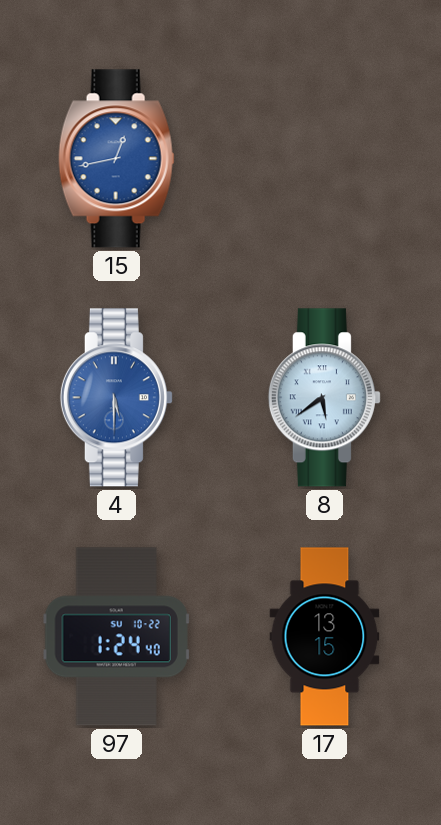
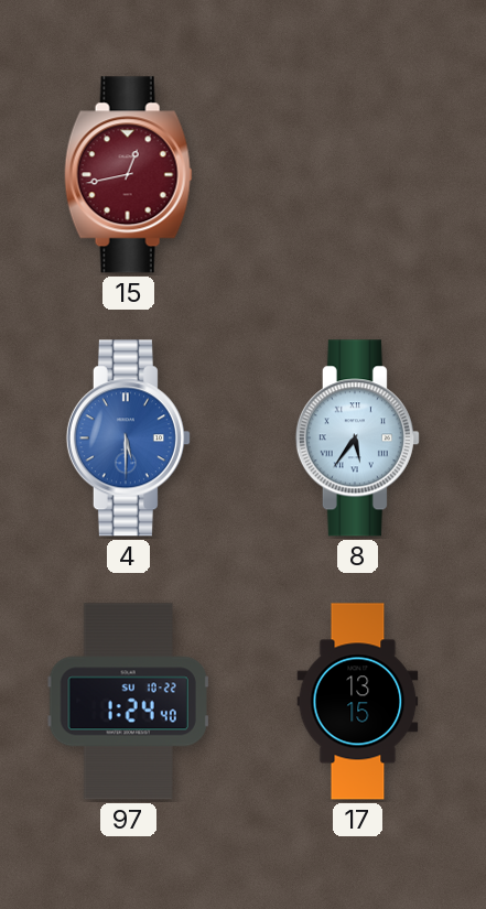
15 dial: blue -> burgundy (128, 175)
8: 5:39 -> 5:36 (357, 439)
